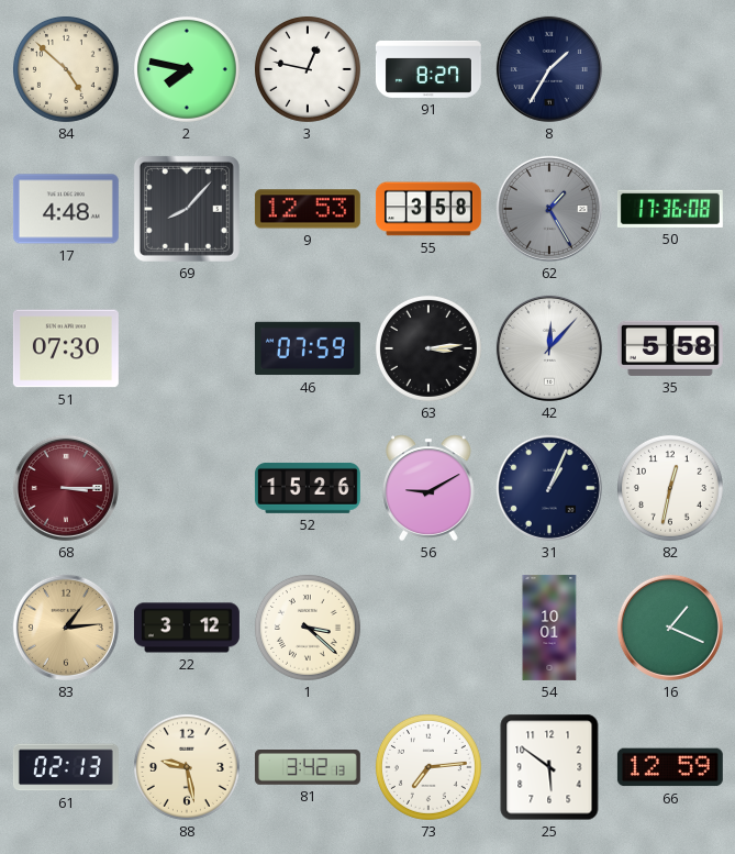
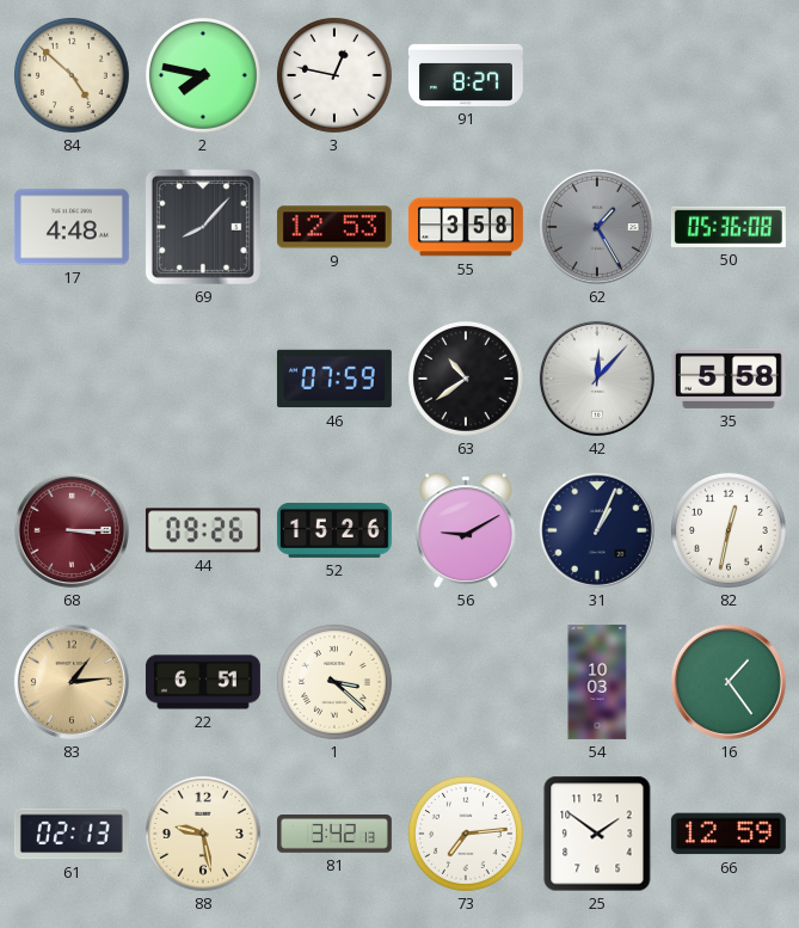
8: 1:35 -> none (549, 69)
50: 17:36 -> 05:36 (729, 227)
51: 07:30 -> none (66, 348)
63: 3:14 -> 10:39 (466, 379)
44: none -> 09:26 (203, 530)
22: 3:12 -> 6:51 (203, 682)
54: 10:01 -> 10:03 (597, 682)
16: 1:19 -> 1:24 (729, 682)
25: 5:51 -> 1:51 (597, 834)
